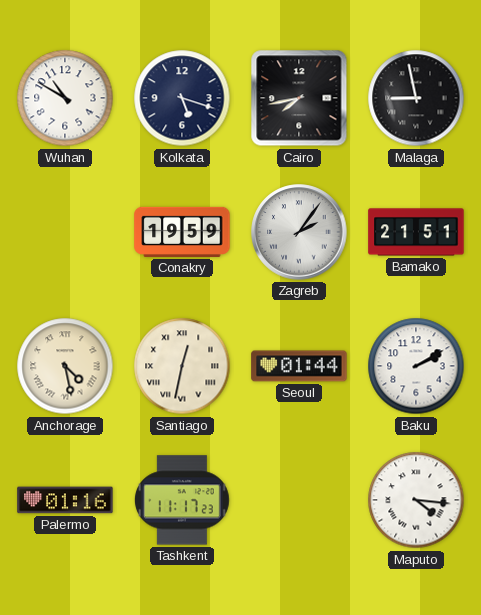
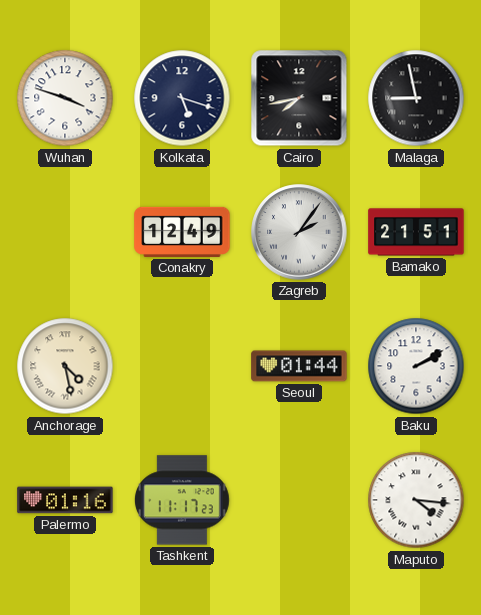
Wuhan: 10:50 -> 3:48 (65, 98)
Conakry: 19:59 -> 12:49 (182, 232)
Santiago: 12:32 -> none (182, 366)
